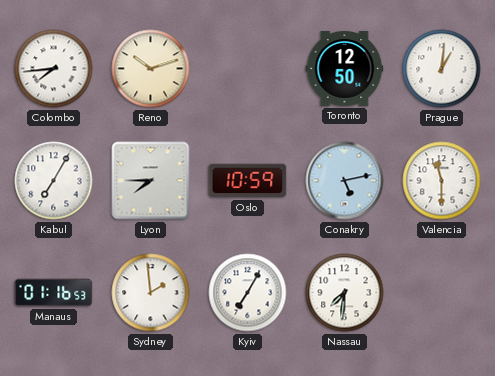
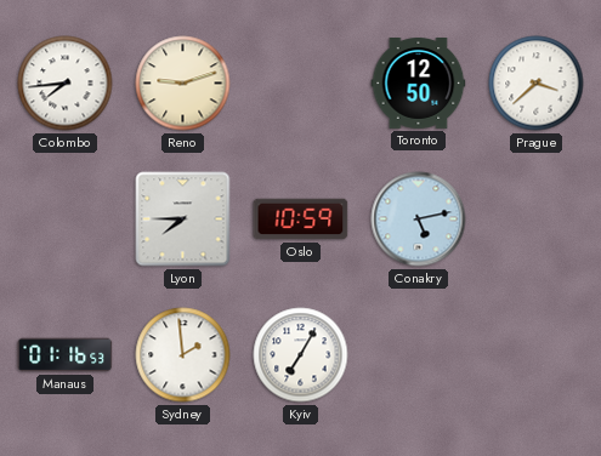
Reno: 10:12 -> 9:12 (183, 84)
Prague: 1:01 -> 3:38 (537, 84)
Kabul: 7:05 -> none (54, 181)
Valencia: 11:30 -> none (442, 181)
Nassau: 7:31 -> none (345, 293)
